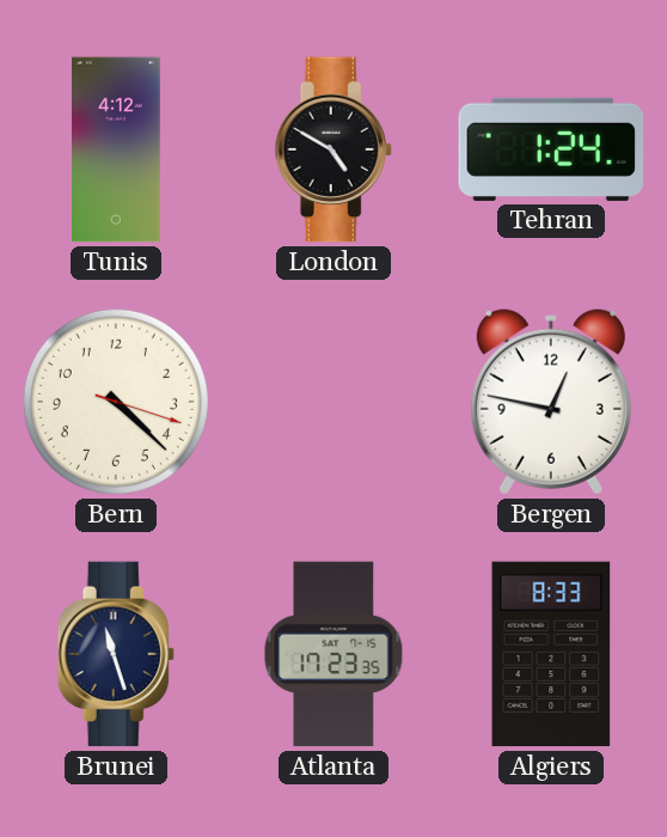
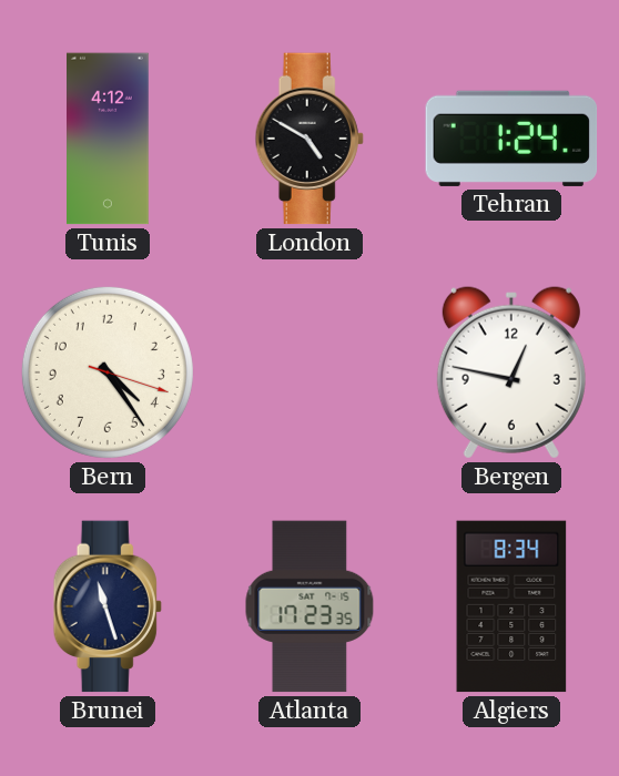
Bern: 4:22 -> 4:24 (108, 372)
Algiers: 8:33 -> 8:34 (511, 606)
